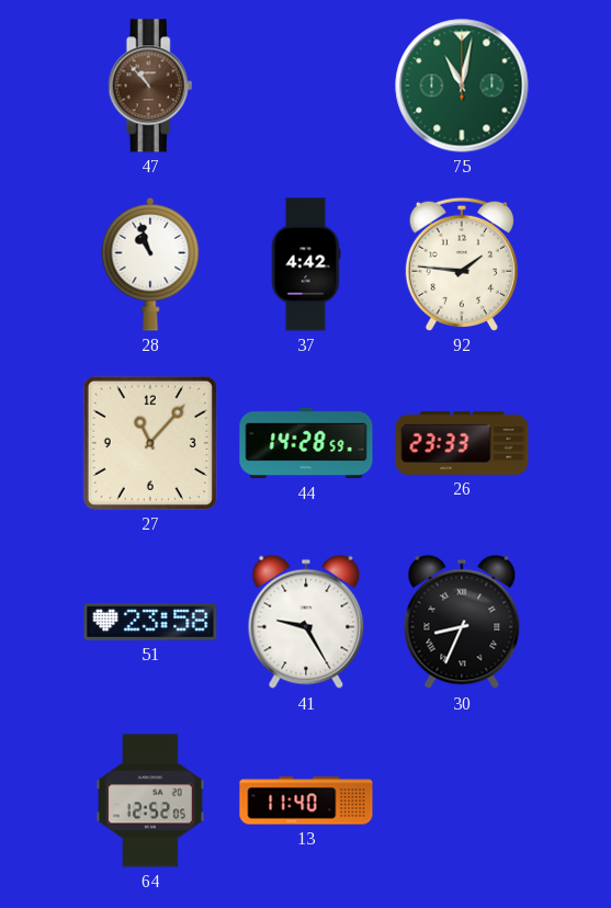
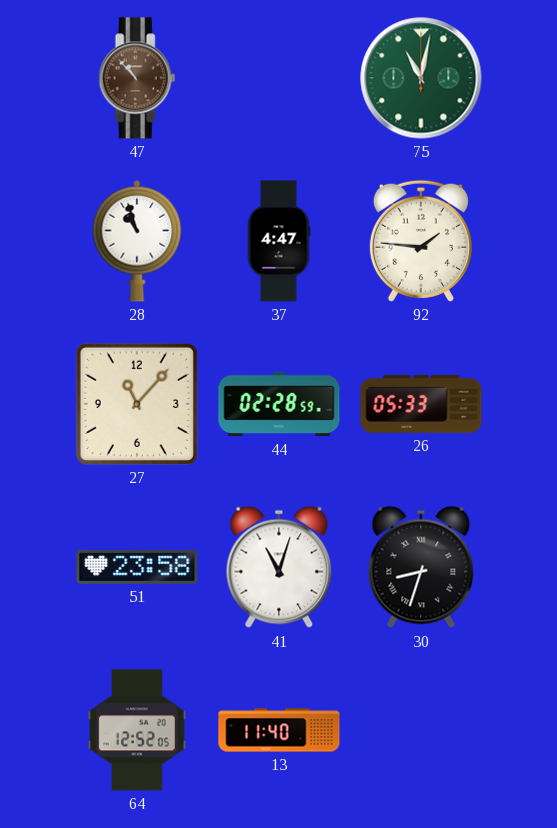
37: 4:42 -> 4:47 (279, 241)
44: 14:28 -> 02:28 (279, 404)
26: 23:33 -> 05:33 (421, 404)
41: 9:25 -> 11:03 (279, 567)
30: 8:34 -> 8:33 (421, 567)
